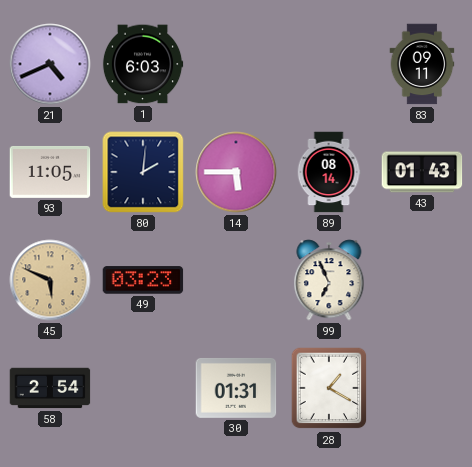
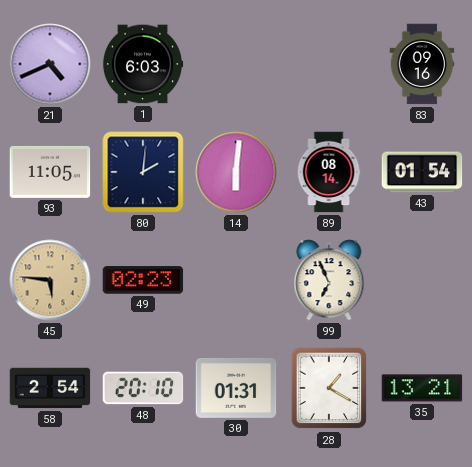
83: 09:11 -> 09:16 (422, 64)
14: 5:45 -> 6:01 (236, 172)
43: 01:43 -> 01:54 (422, 172)
45: 5:49 -> 5:46 (50, 280)
49: 03:23 -> 02:23 (143, 280)
48: none -> 20:10 (143, 388)
35: none -> 13:21 (422, 388)
